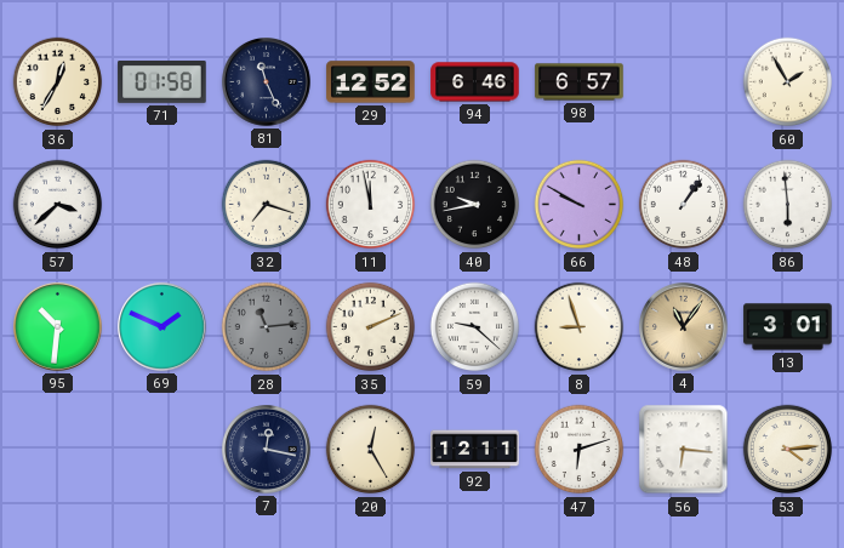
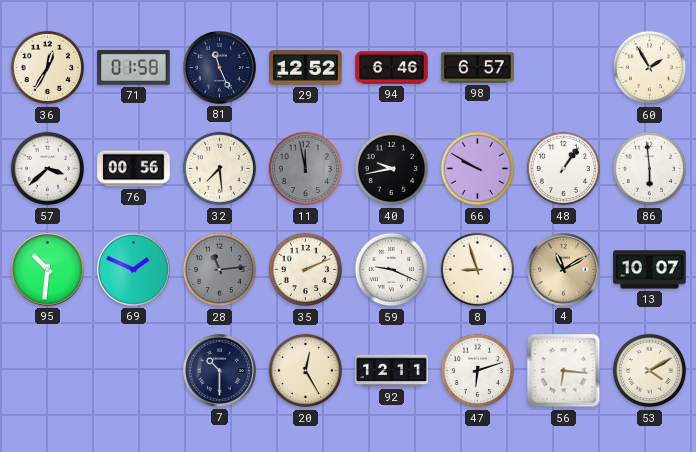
76: none -> 00:56 (134, 169)
32: 7:18 -> 7:29 (220, 169)
11 dial: white -> grey (306, 169)
59: 9:22 -> 9:19 (392, 270)
4: 11:06 -> 11:10 (564, 270)
13: 3:01 -> 10:07 (650, 270)
7: 12:17 -> 10:30 (220, 371)
53: 4:14 -> 4:10 (650, 371)
